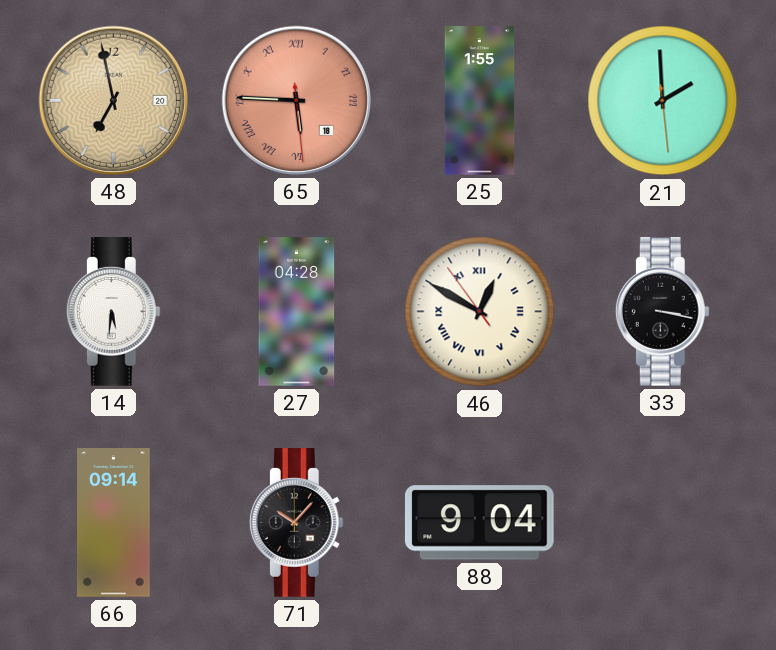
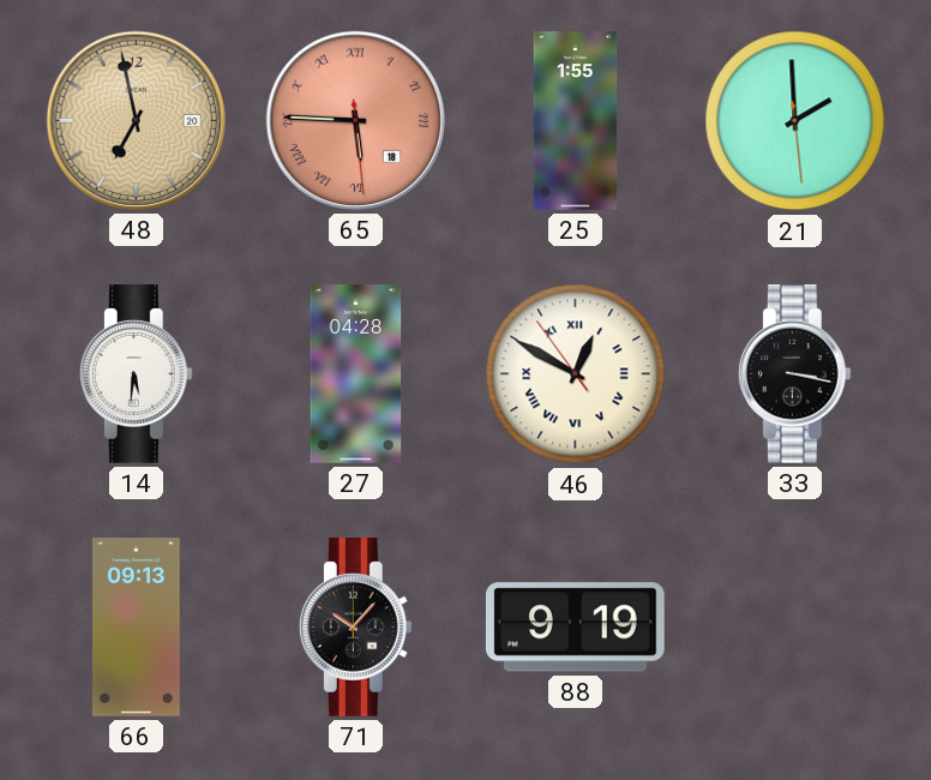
66: 09:14 -> 09:13 (137, 628)
88: 9:04 -> 9:19 (575, 628)
